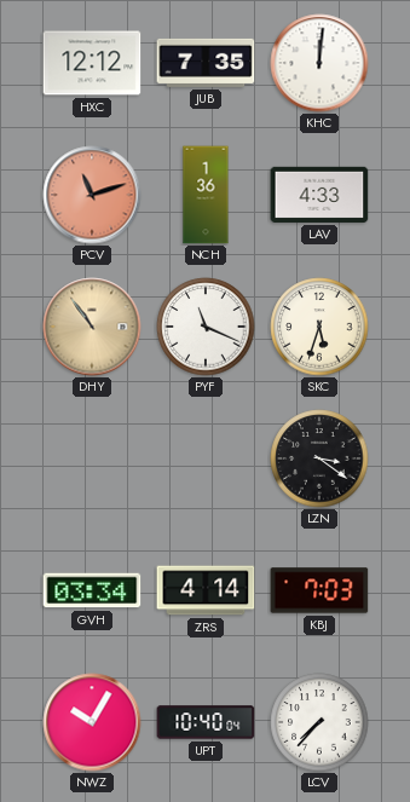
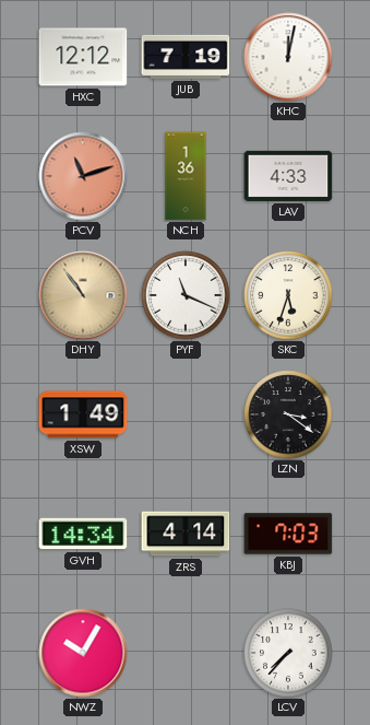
JUB: 7:35 -> 7:19 (186, 57)
KHC: 12:01 -> 12:02 (288, 57)
XSW: none -> 1:49 (83, 414)
GVH: 03:34 -> 14:34 (83, 534)
UPT: 10:40 -> none (206, 722)
